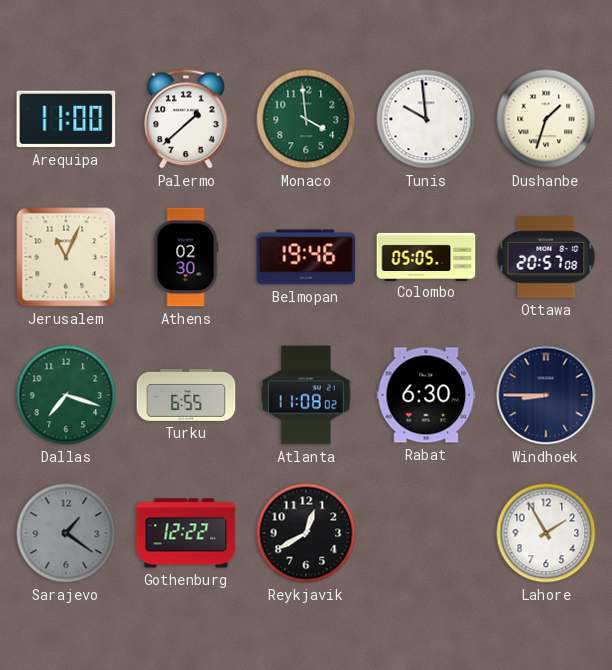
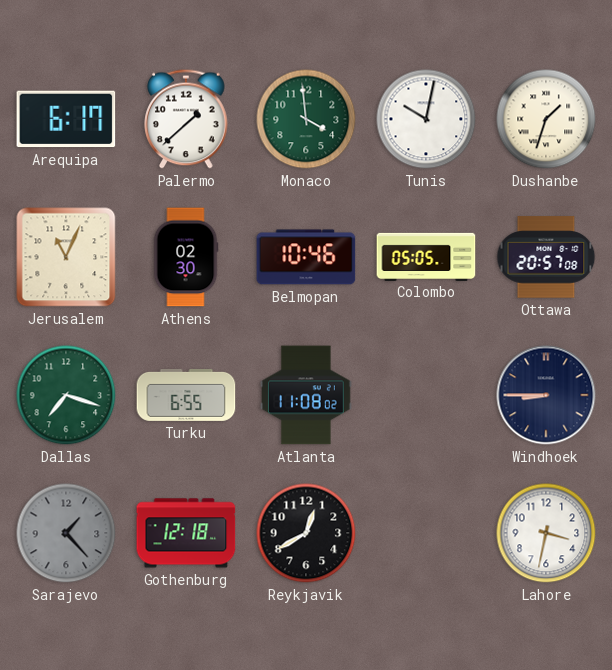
Arequipa: 11:00 -> 6:17 (66, 119)
Tunis: 9:59 -> 10:02 (426, 119)
Belmopan: 19:46 -> 10:46 (306, 257)
Rabat: 6:30 -> none (426, 395)
Sarajevo: 1:21 -> 1:23 (66, 533)
Gothenburg: 12:22 -> 12:18 (186, 533)
Lahore: 1:55 -> 3:32 (546, 533)
